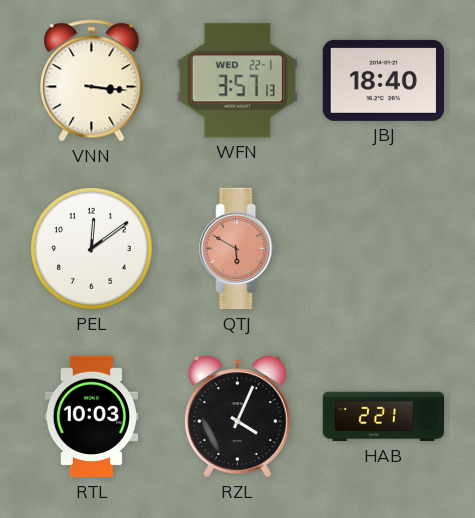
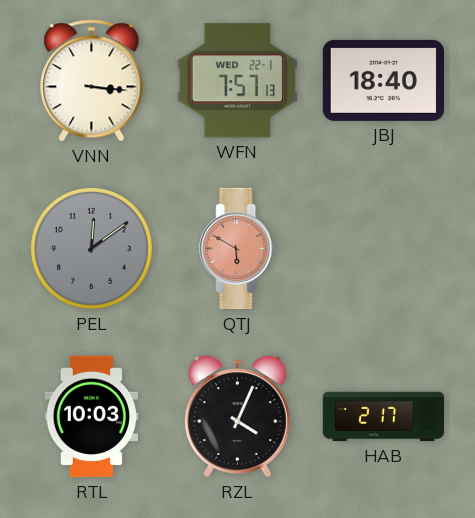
WFN: 3:57 -> 7:57 (237, 81)
PEL dial: white -> grey (91, 248)
HAB: 2:21 -> 2:17 (384, 417)
